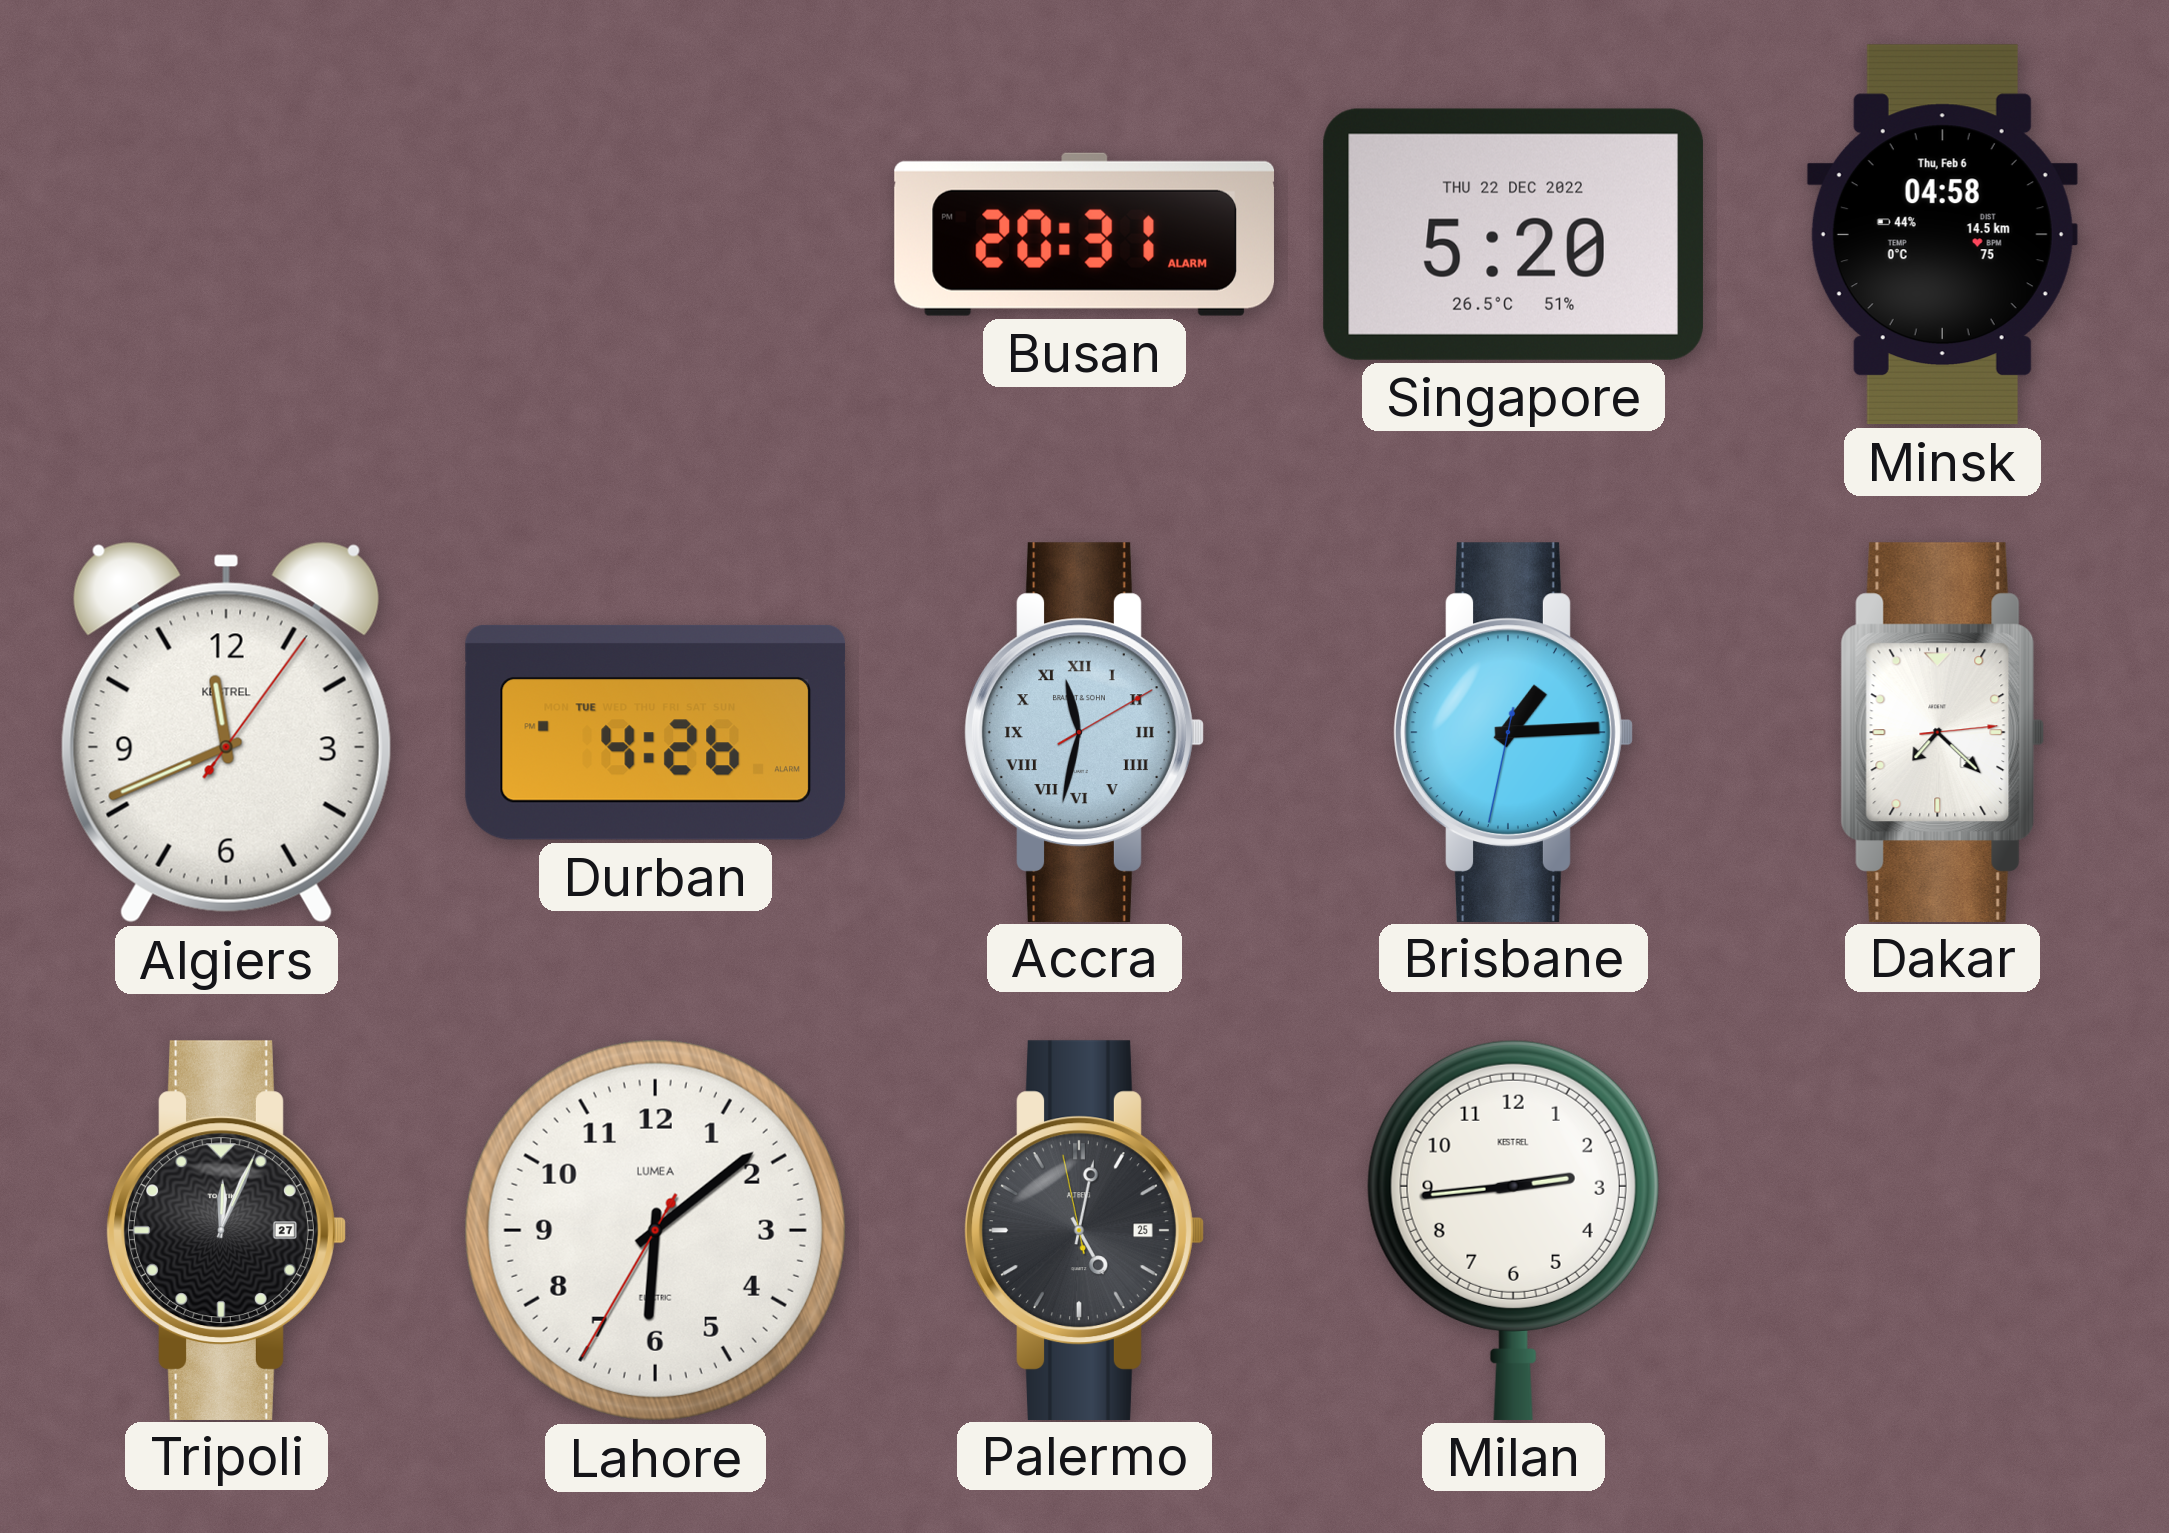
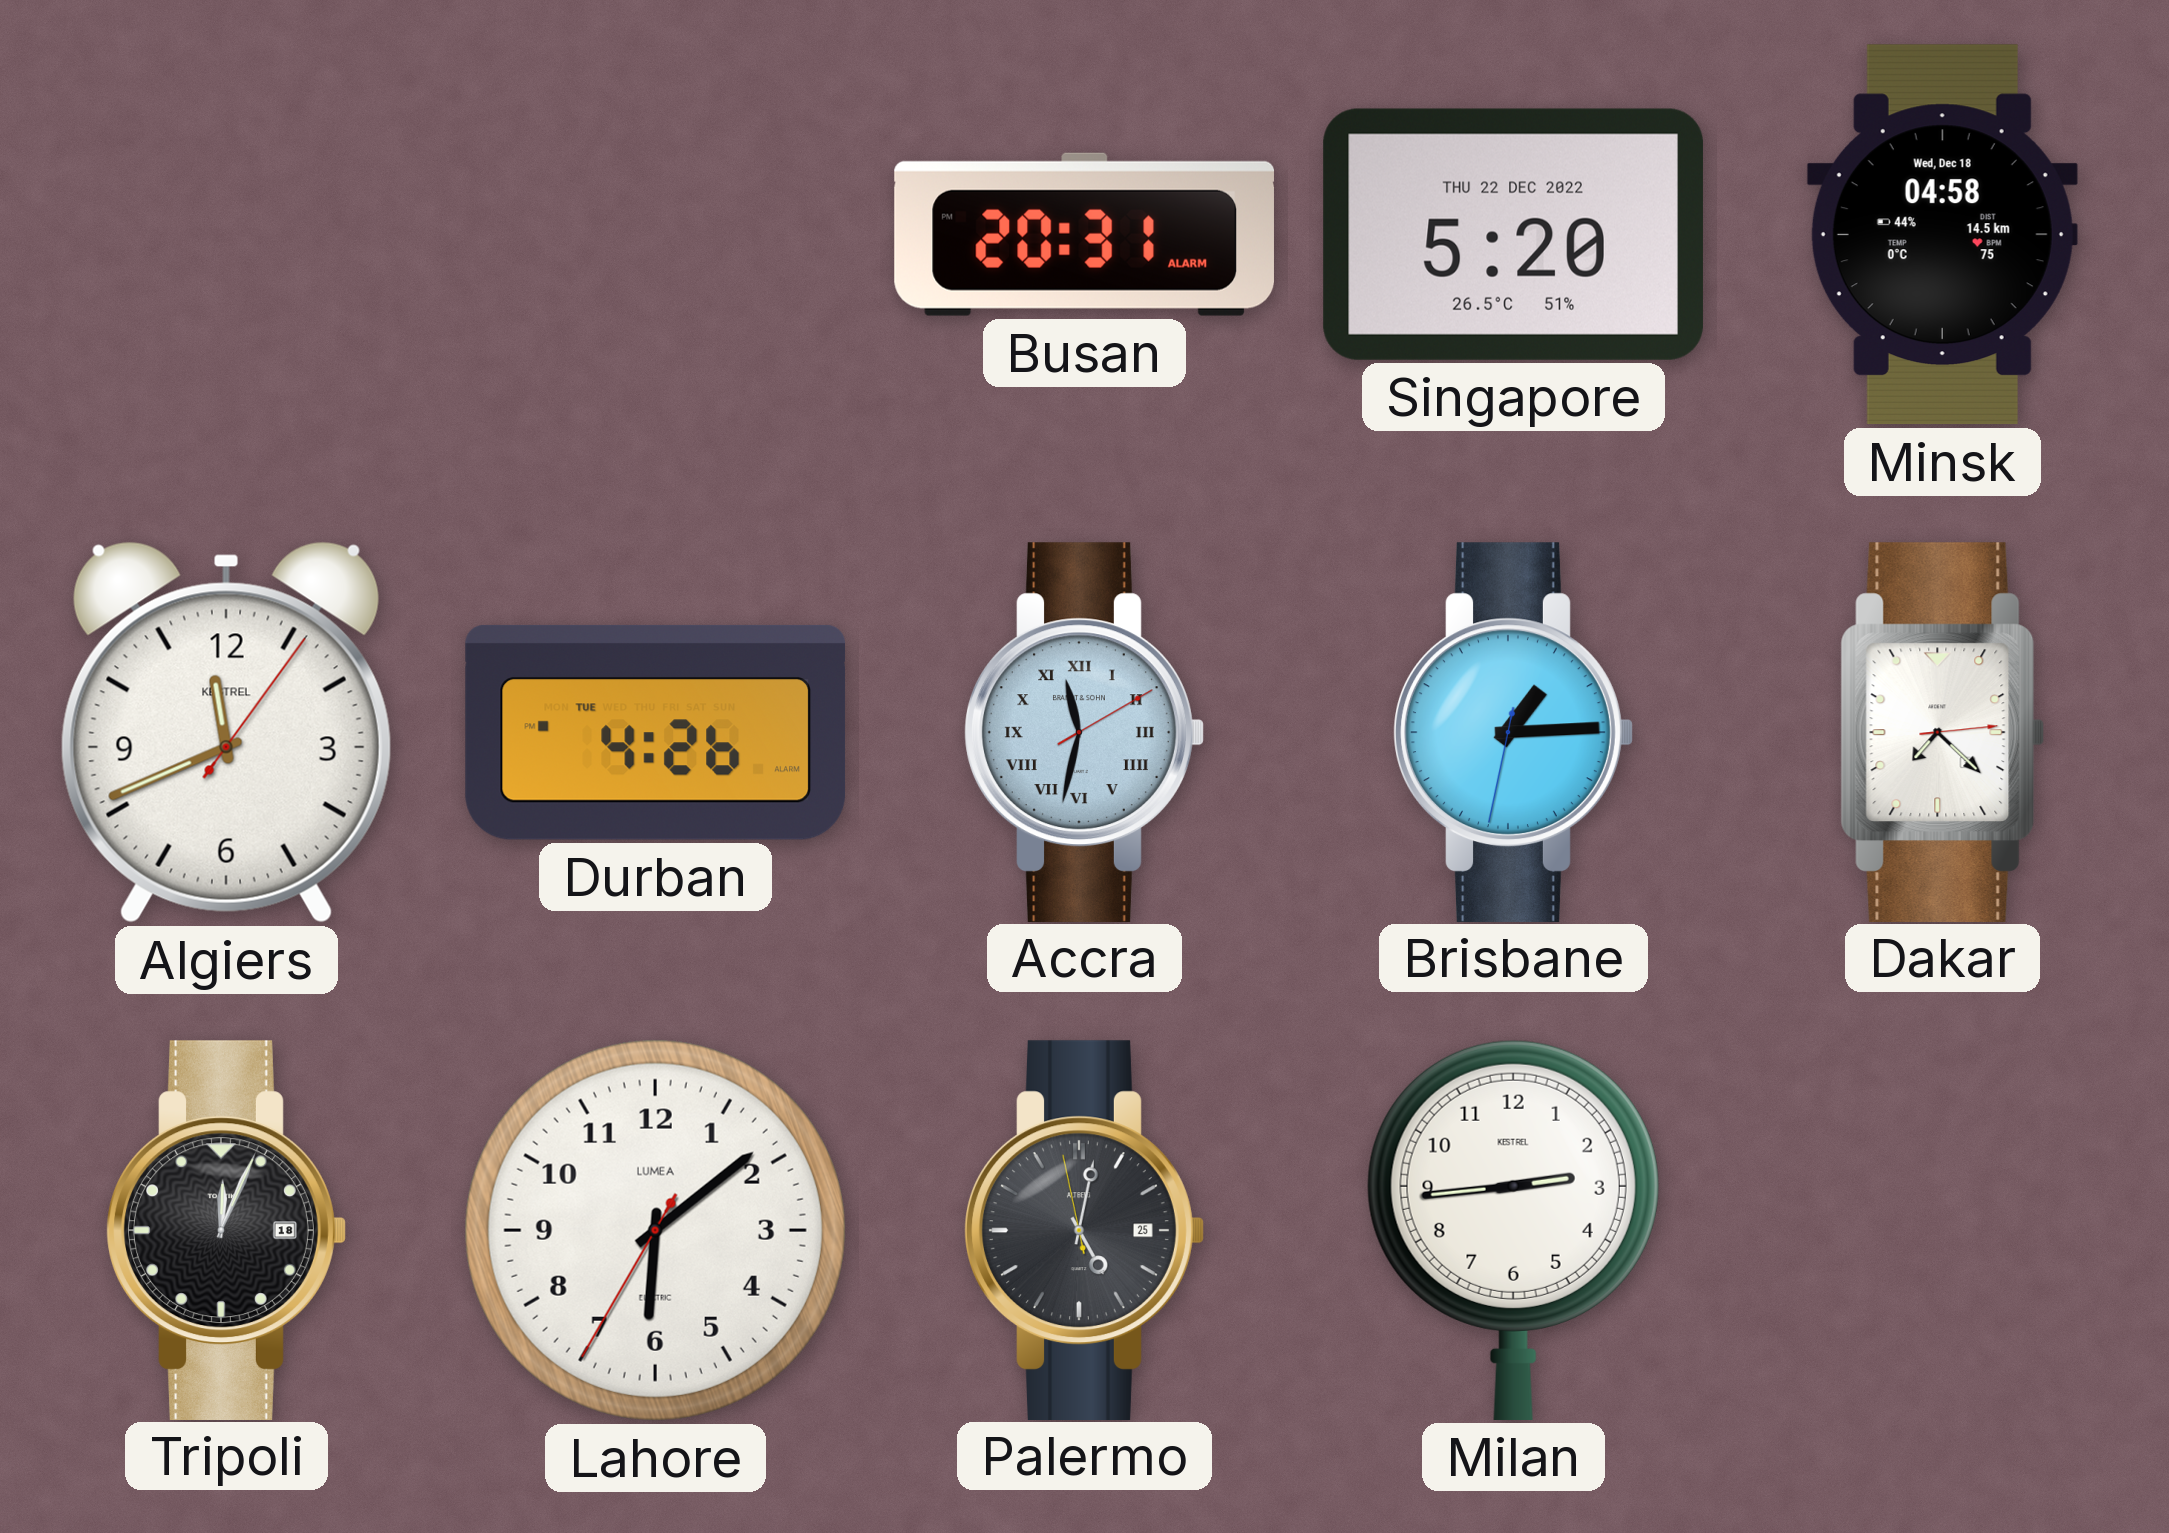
Minsk date: Thu, Feb 6 -> Wed, Dec 18 (1942, 235)
Tripoli date: 27 -> 18 (226, 1230)
